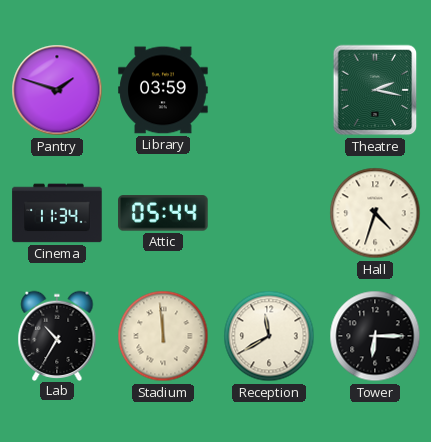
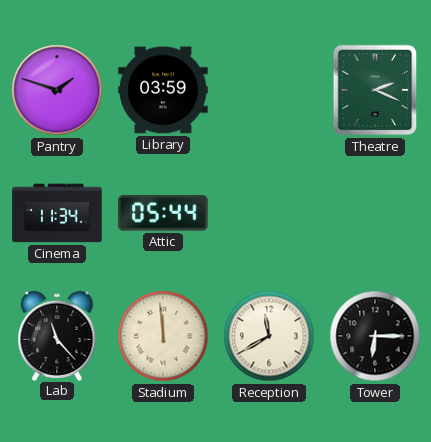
Theatre: 2:17 -> 2:19 (375, 90)
Hall: 4:33 -> none (375, 213)
Lab: 10:35 -> 11:23 (57, 335)
